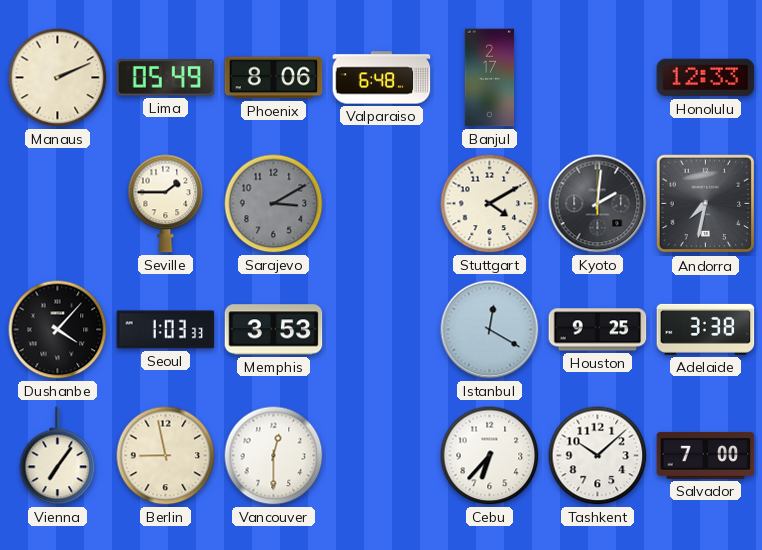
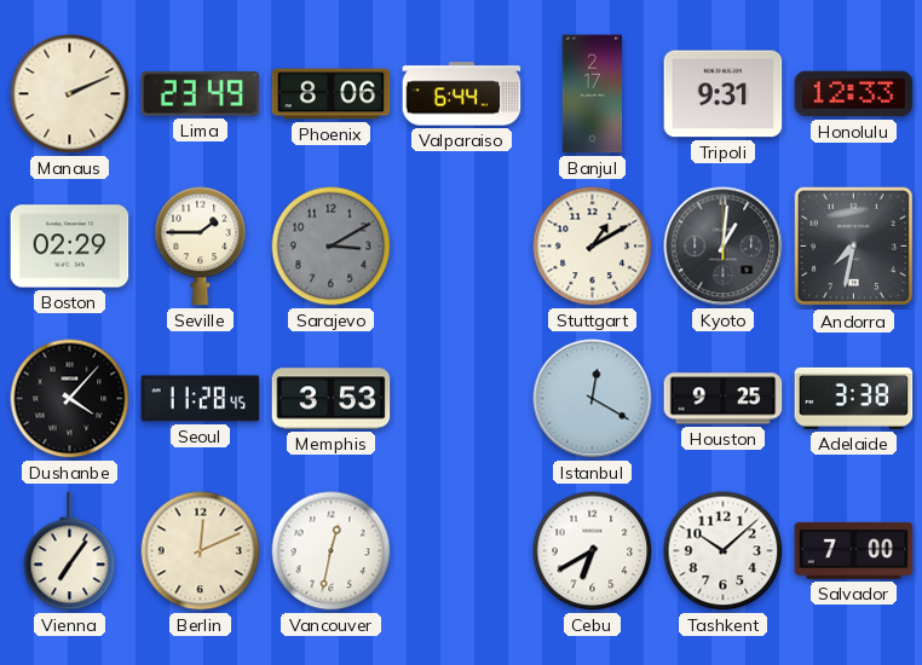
Lima: 05:49 -> 23:49 (201, 94)
Valparaiso: 6:48 -> 6:44 (462, 94)
Tripoli: none -> 9:31 (724, 94)
Boston: none -> 02:29 (70, 247)
Stuttgart: 4:10 -> 1:10 (593, 247)
Kyoto: 2:01 -> 1:01 (724, 247)
Seoul: 1:03 -> 11:28 (201, 399)
Berlin: 8:58 -> 12:11 (201, 551)
Vancouver: 12:30 -> 12:32 (332, 551)
Cebu: 6:37 -> 6:40 (593, 551)
